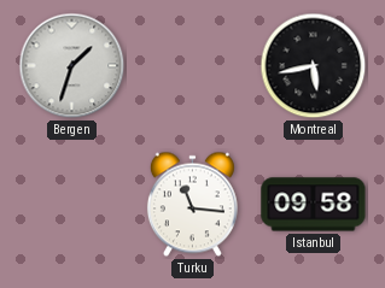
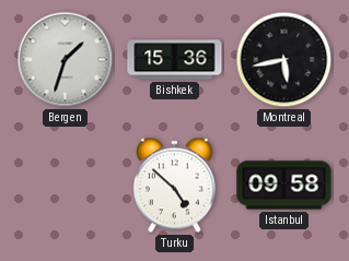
Bishkek: none -> 15:36 (175, 60)
Turku: 11:16 -> 4:52 (174, 186)
